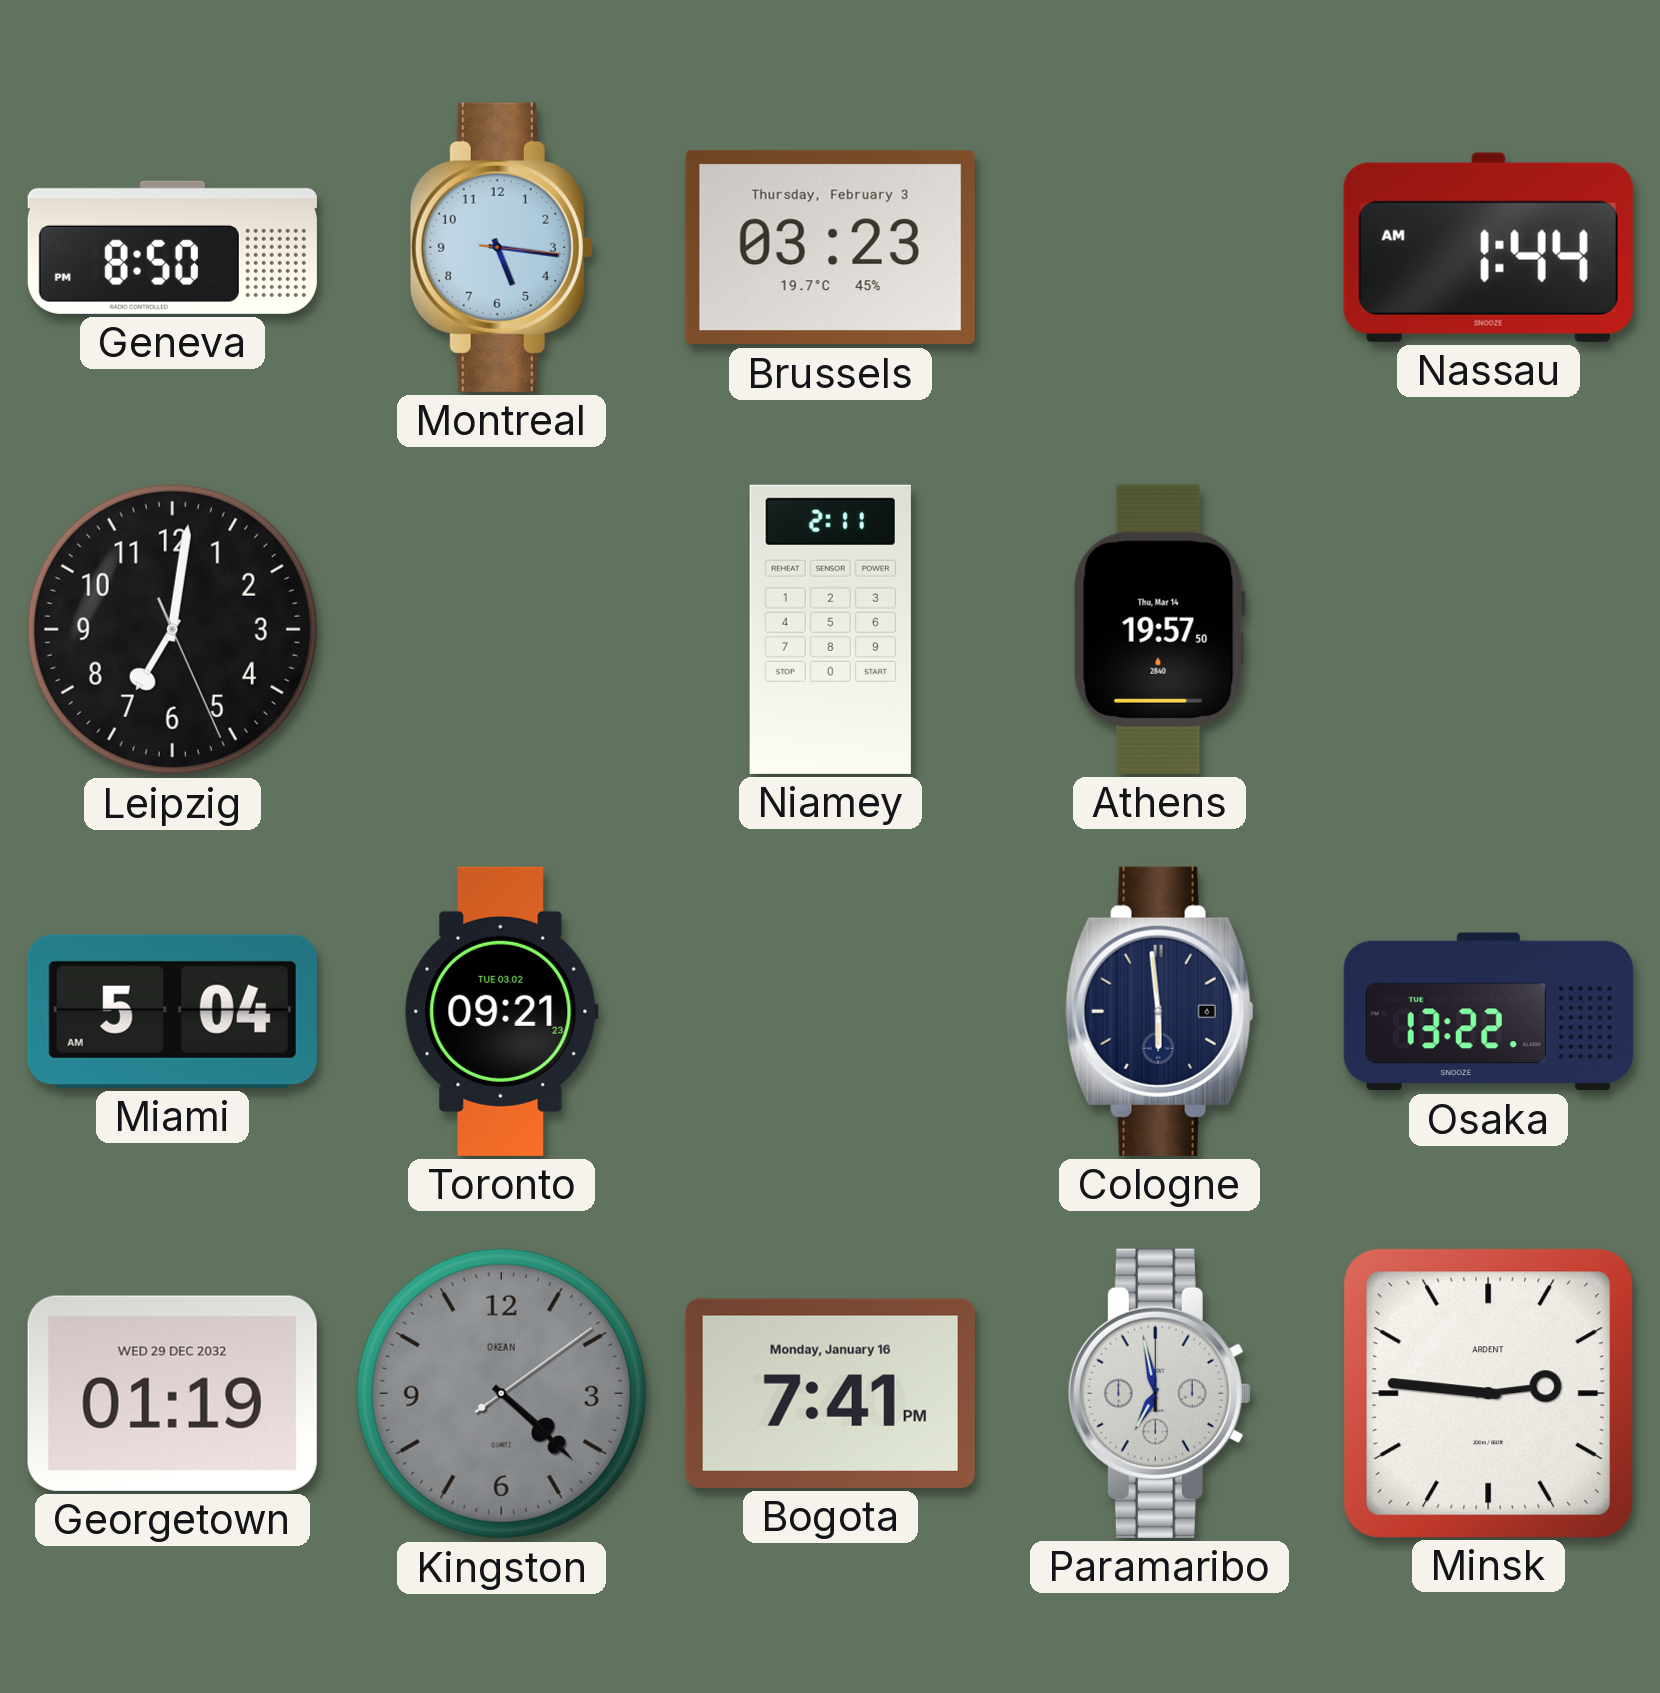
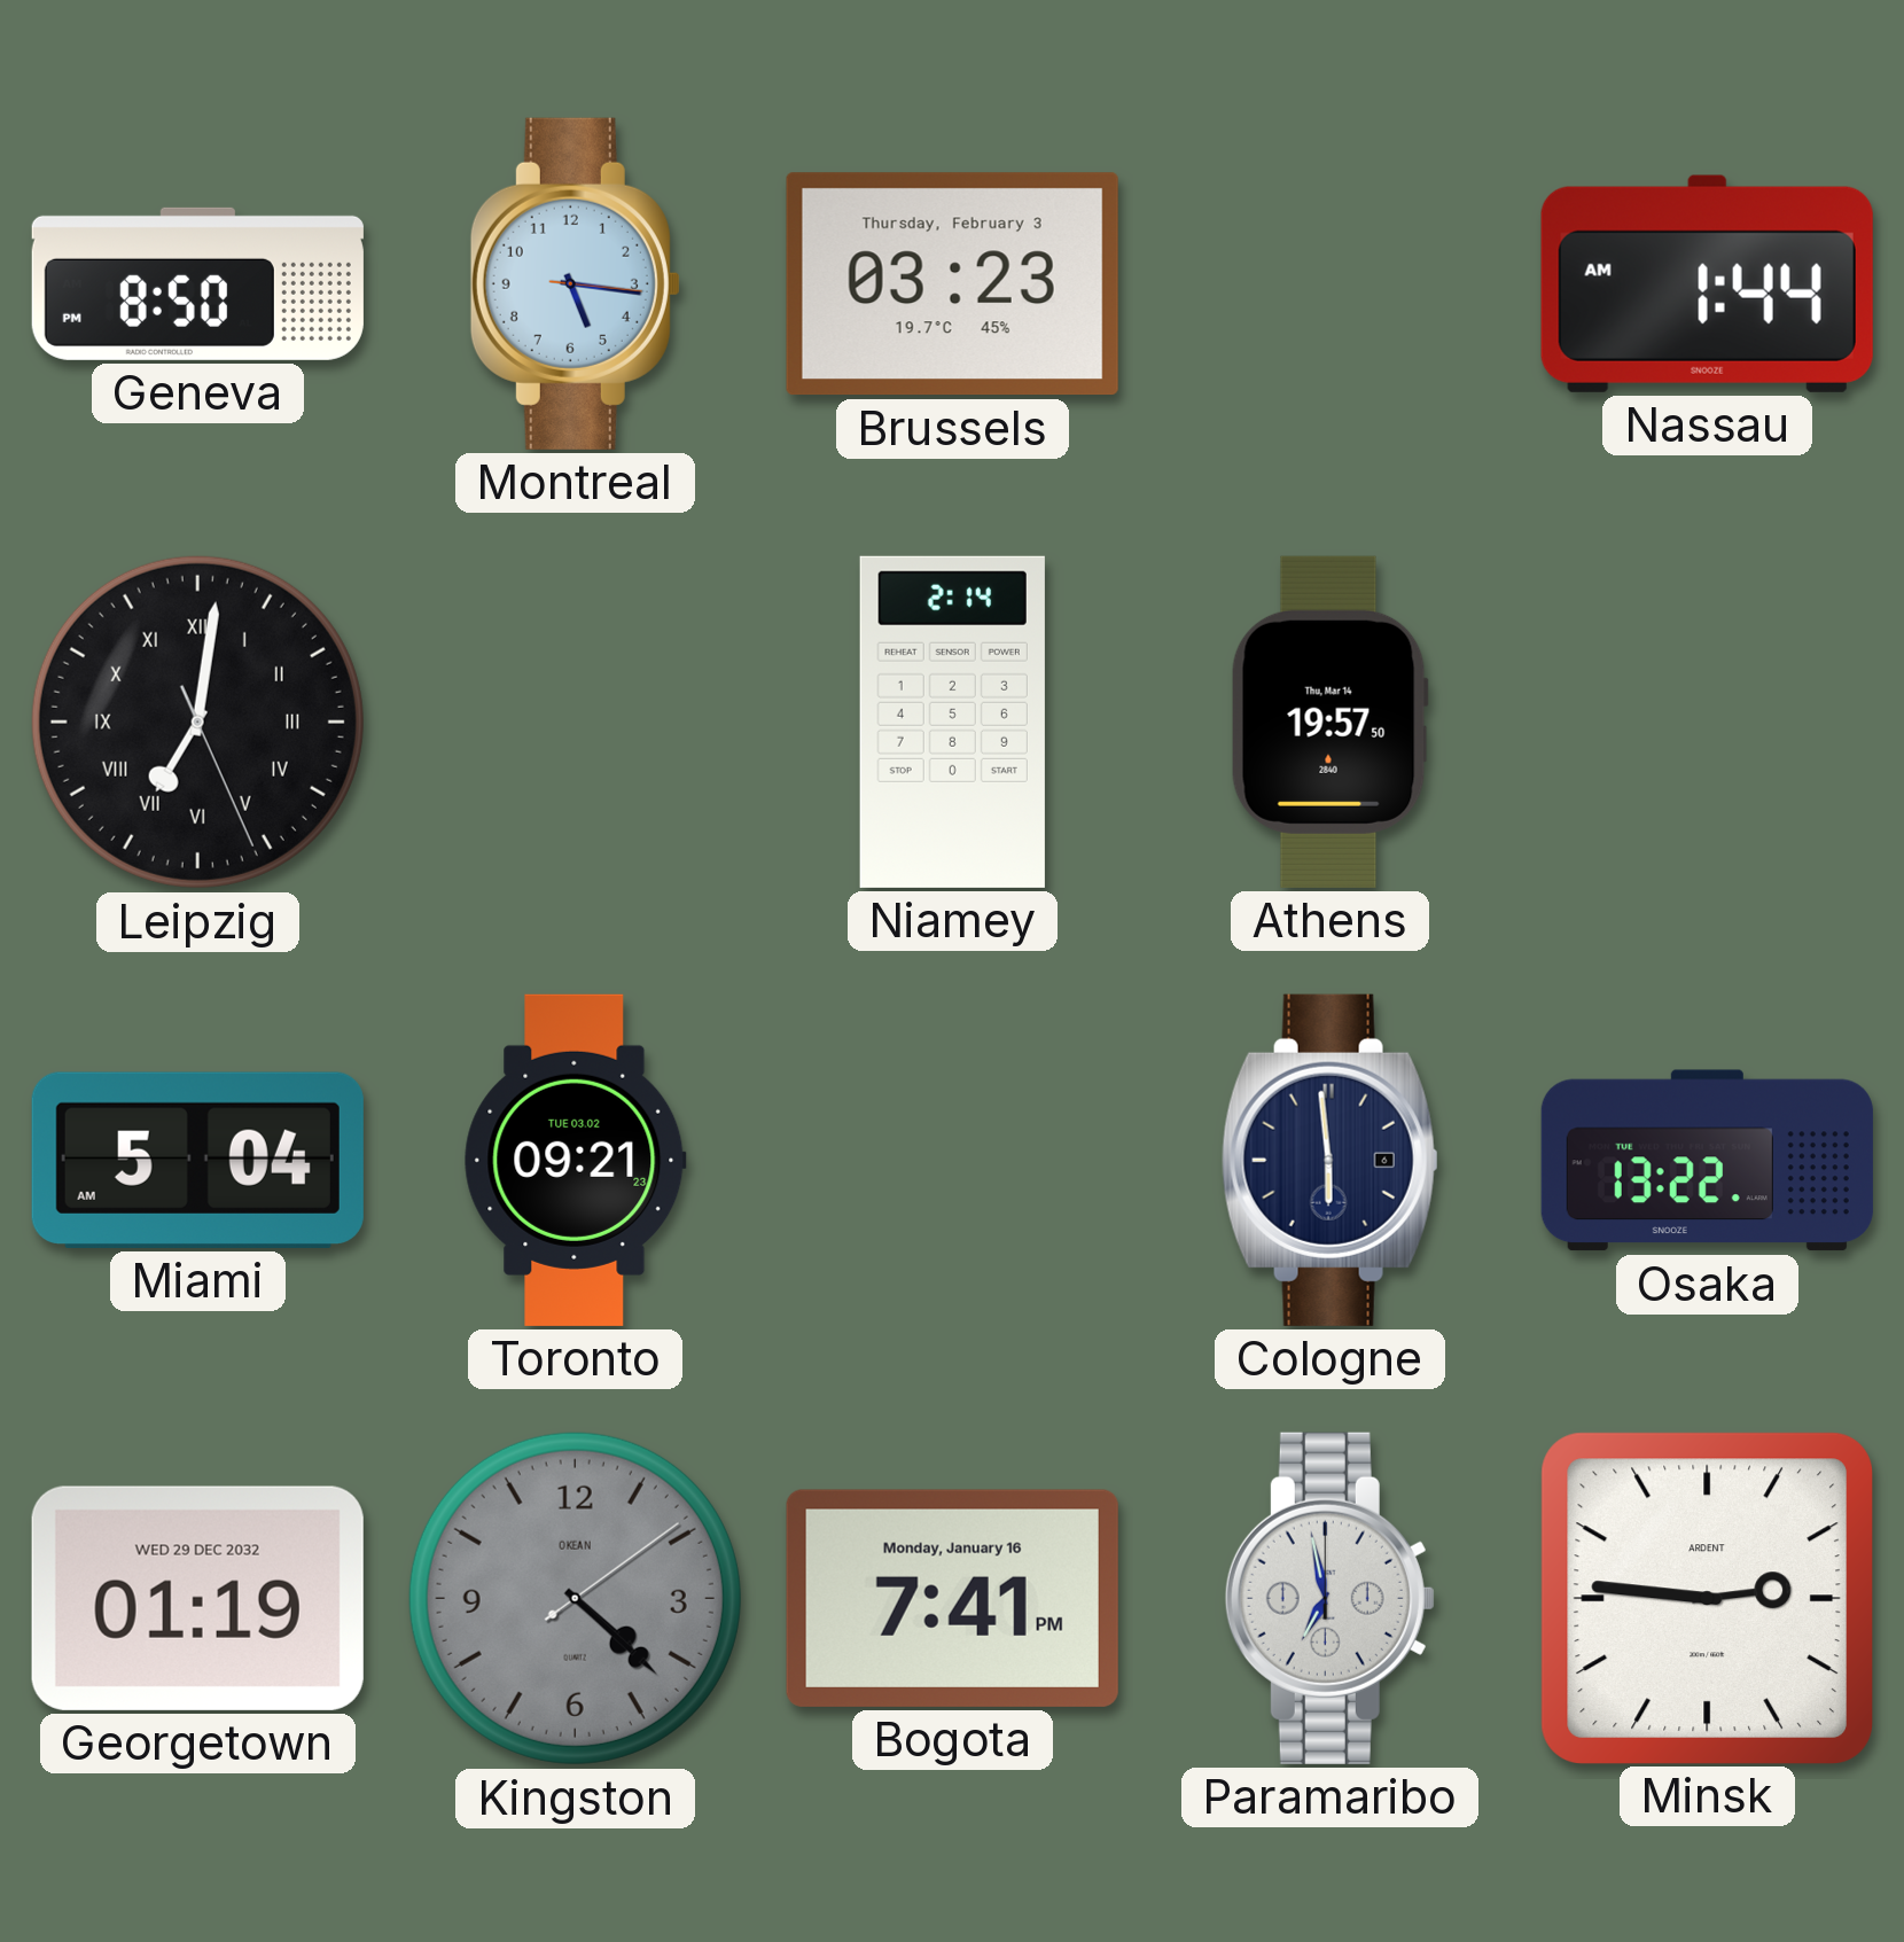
Leipzig numerals: Arabic -> Roman (197, 722)
Niamey: 2:11 -> 2:14 (952, 722)
